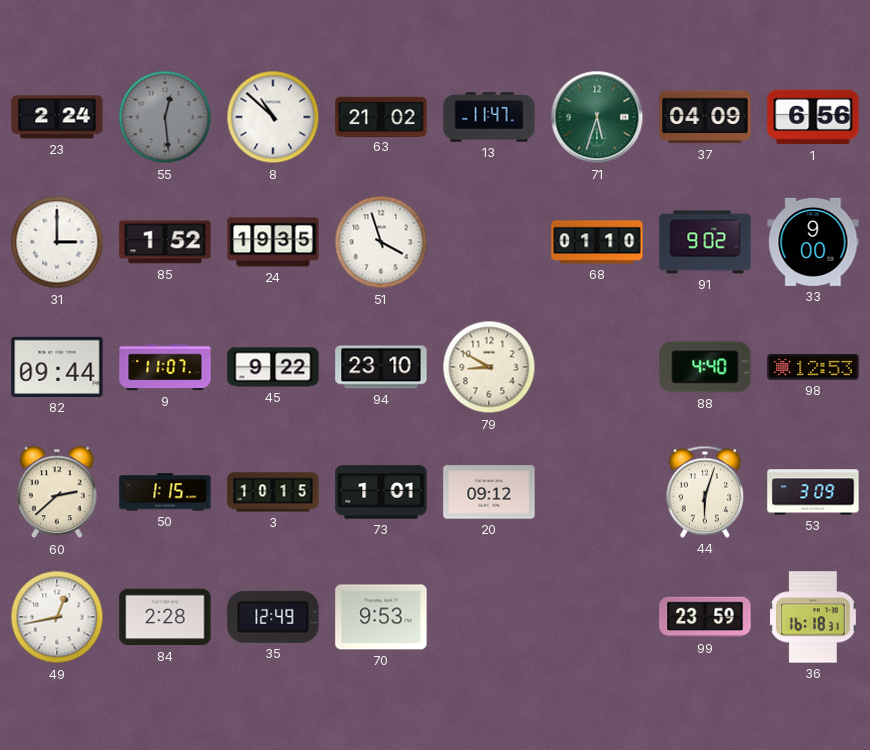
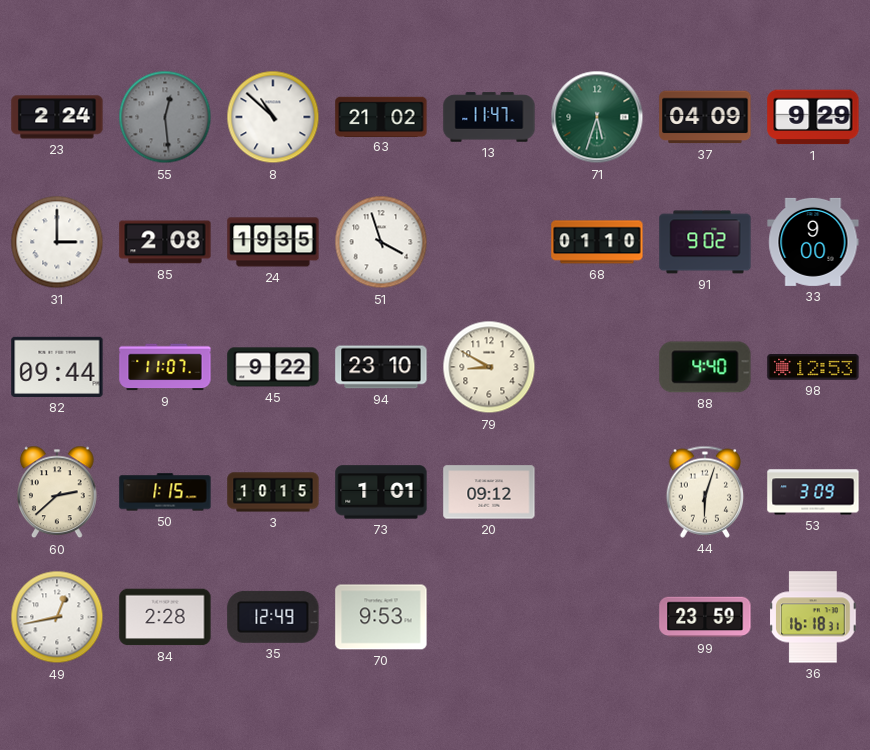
1: 6:56 -> 9:29 (813, 117)
85: 1:52 -> 2:08 (165, 242)
